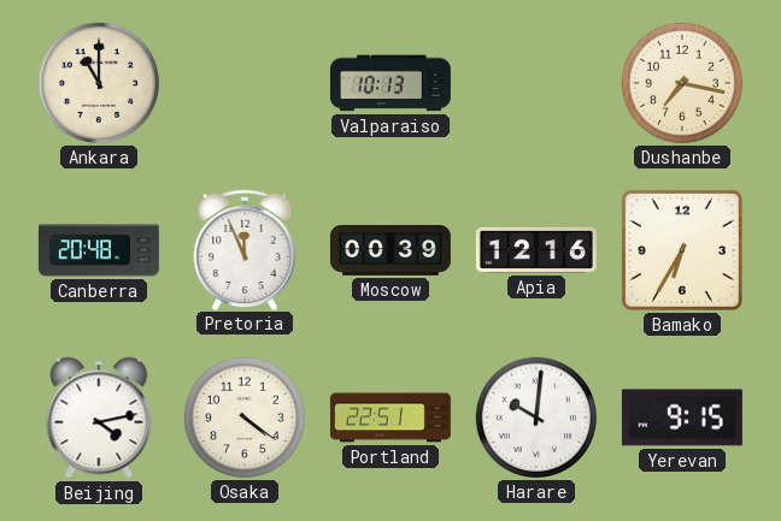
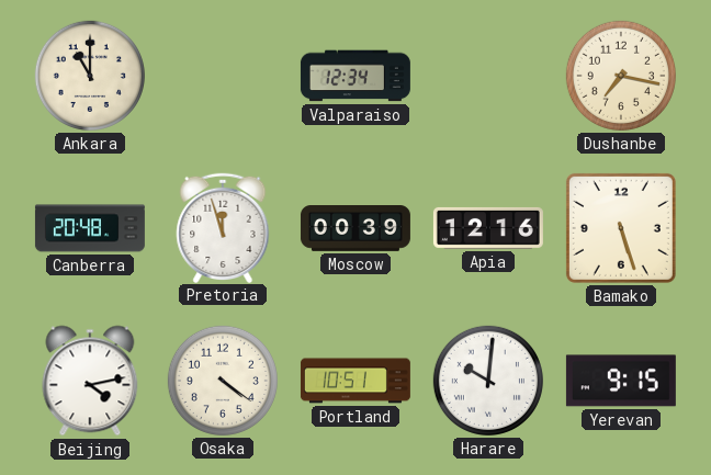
Valparaiso: 10:13 -> 12:34 (356, 76)
Pretoria: 11:56 -> 11:57 (223, 227)
Bamako: 6:35 -> 5:27 (621, 228)
Portland: 22:51 -> 10:51 (356, 381)
